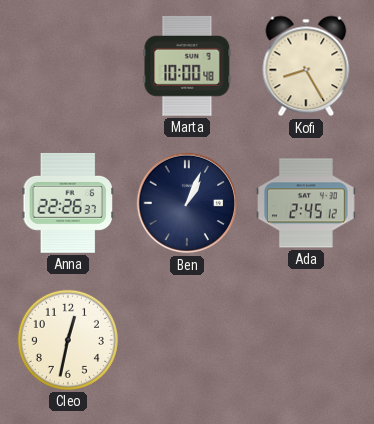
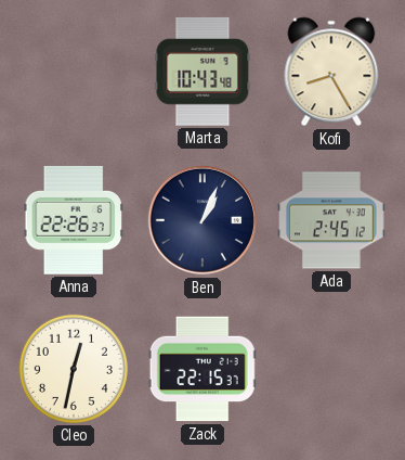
Marta: 10:00 -> 10:43 (203, 72)
Zack: none -> 22:15 (203, 369)
